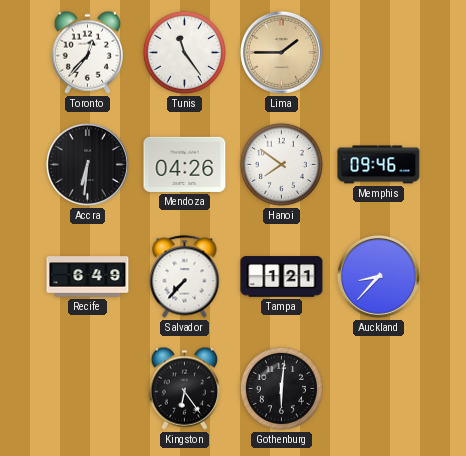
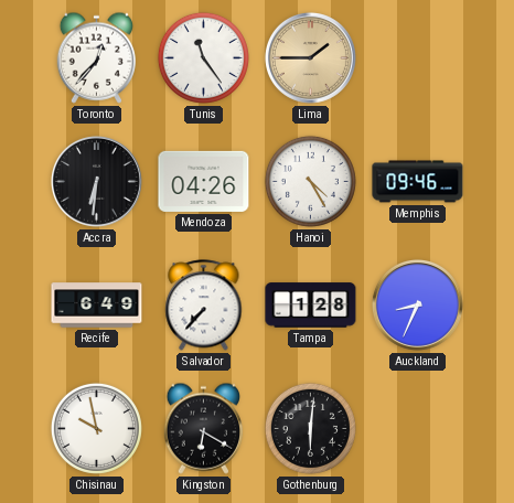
Hanoi: 7:51 -> 4:25 (310, 181)
Tampa: 1:21 -> 1:28 (311, 306)
Auckland: 8:37 -> 8:34 (417, 304)
Chisinau: none -> 9:58 (96, 428)
Kingston: 6:24 -> 6:20 (203, 428)
